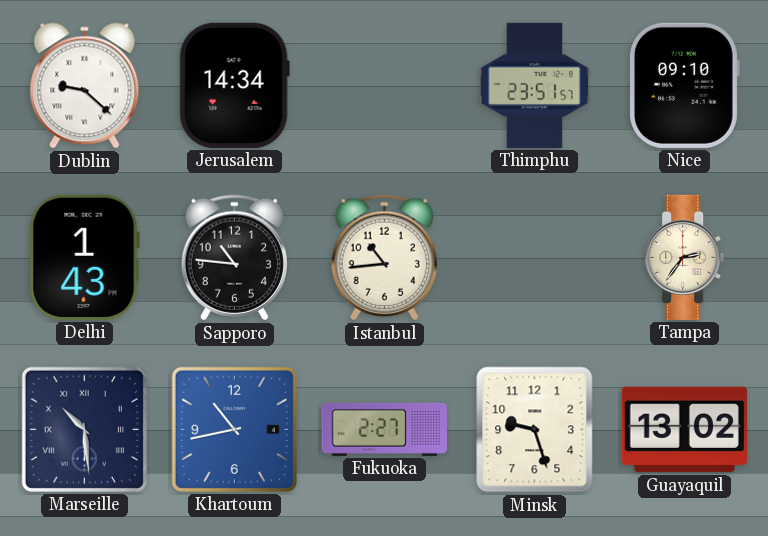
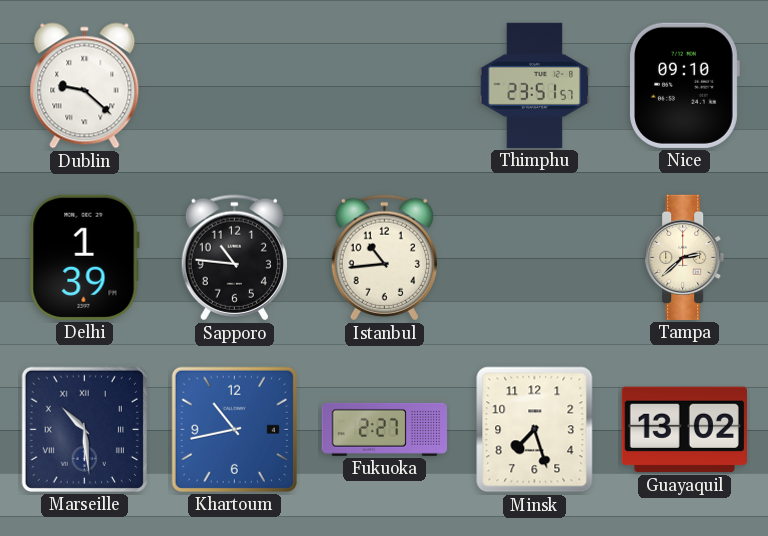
Jerusalem: 14:34 -> none (234, 85)
Delhi: 1:43 -> 1:39 (84, 257)
Tampa: 2:36 -> 2:38 (685, 257)
Minsk: 9:27 -> 7:27 (535, 430)
